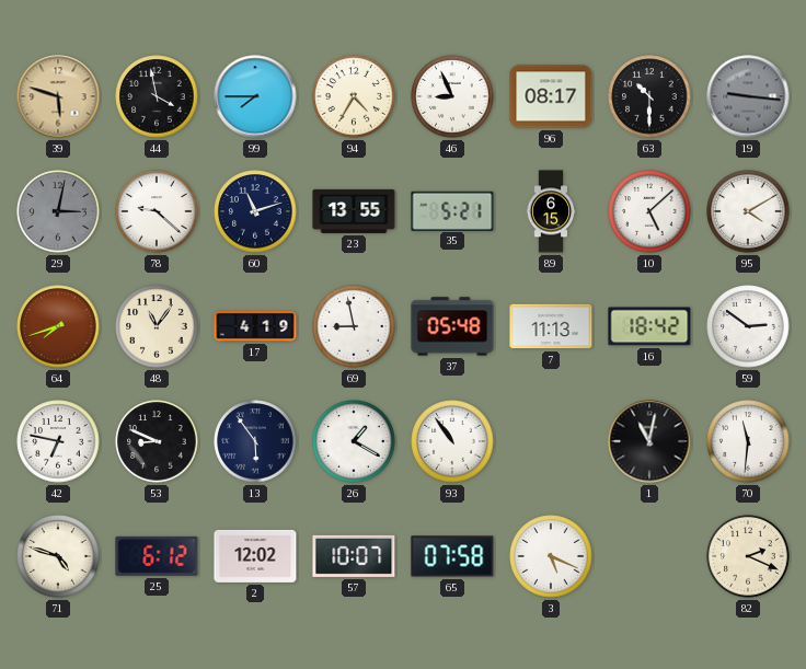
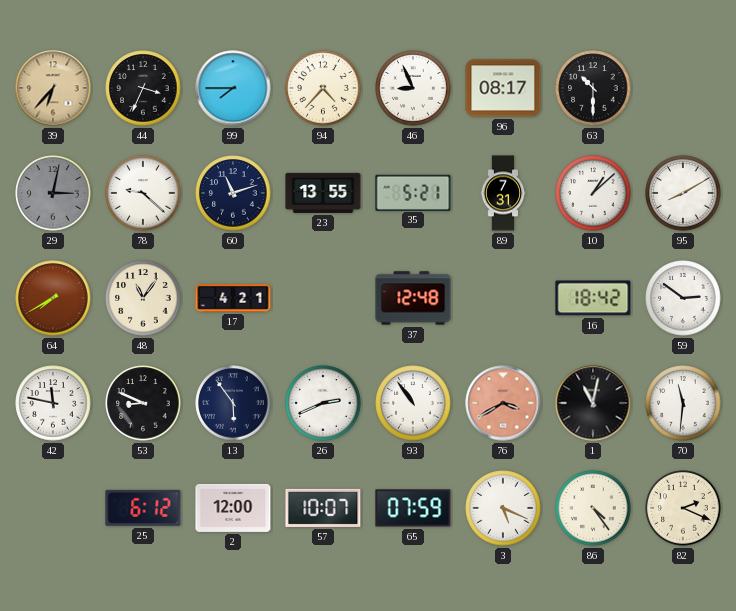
39: 5:48 -> 6:37 (53, 88)
44: 3:58 -> 3:34 (143, 88)
94: 4:35 -> 4:37 (323, 88)
19: 9:16 -> none (748, 96)
89: 6:15 -> 7:31 (503, 193)
10: 5:08 -> 1:08 (593, 193)
95: 4:10 -> 8:10 (683, 193)
64: 7:42 -> 7:40 (53, 298)
17: 4:19 -> 4:21 (233, 298)
69: 8:58 -> none (354, 326)
37: 05:48 -> 12:48 (413, 298)
7: 11:13 -> none (551, 326)
42: 6:47 -> 11:47 (53, 403)
26: 1:20 -> 2:41 (323, 403)
76: none -> 3:40 (503, 403)
71: 4:48 -> none (58, 556)
2: 12:02 -> 12:00 (233, 508)
65: 07:58 -> 07:59 (413, 508)
86: none -> 4:24 (593, 508)
